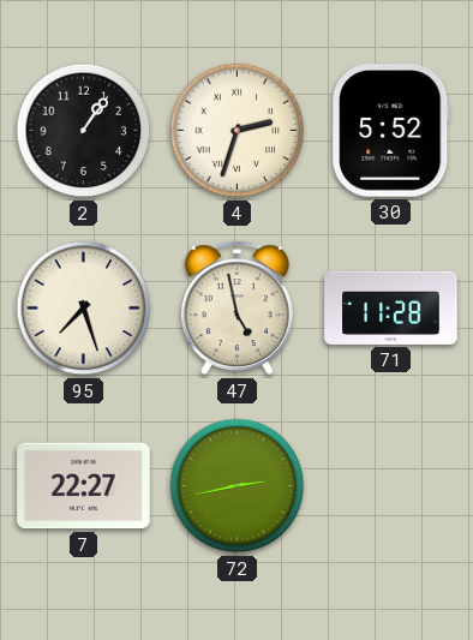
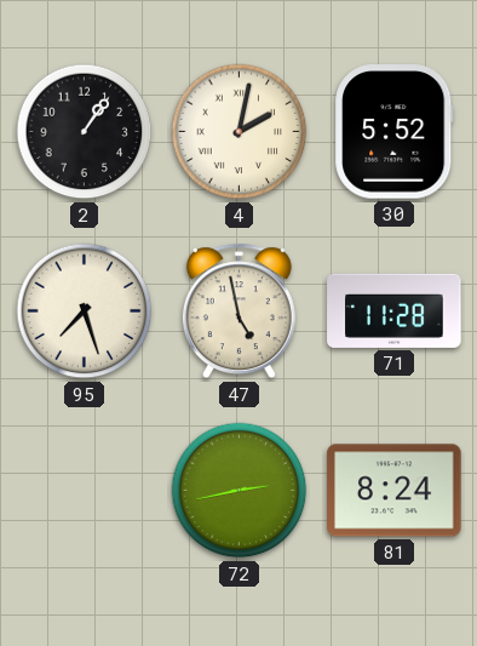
4: 2:33 -> 2:02 (240, 132)
7: 22:27 -> none (84, 486)
81: none -> 8:24 (395, 491)
